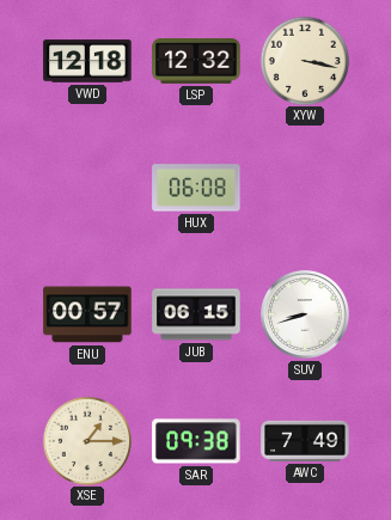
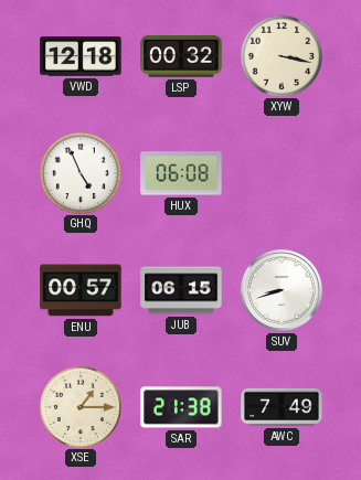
LSP: 12:32 -> 00:32 (181, 56)
GHQ: none -> 4:56 (79, 172)
SAR: 09:38 -> 21:38 (181, 407)
